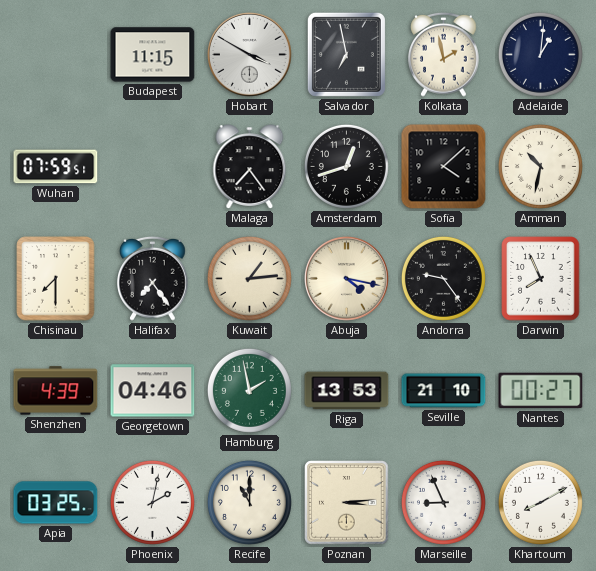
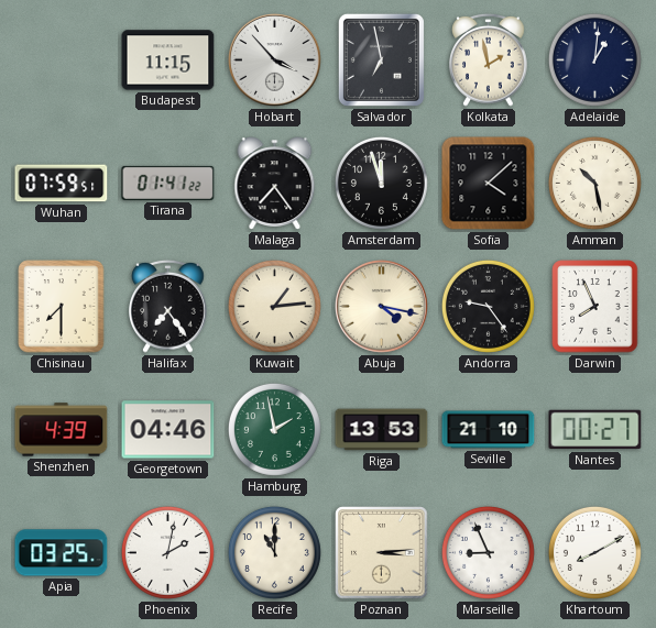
Hobart: 3:50 -> 3:53 (275, 60)
Tirana: none -> 01:41 (168, 183)
Amsterdam: 12:42 -> 11:57 (381, 183)
Amman: 10:32 -> 10:28 (594, 183)
